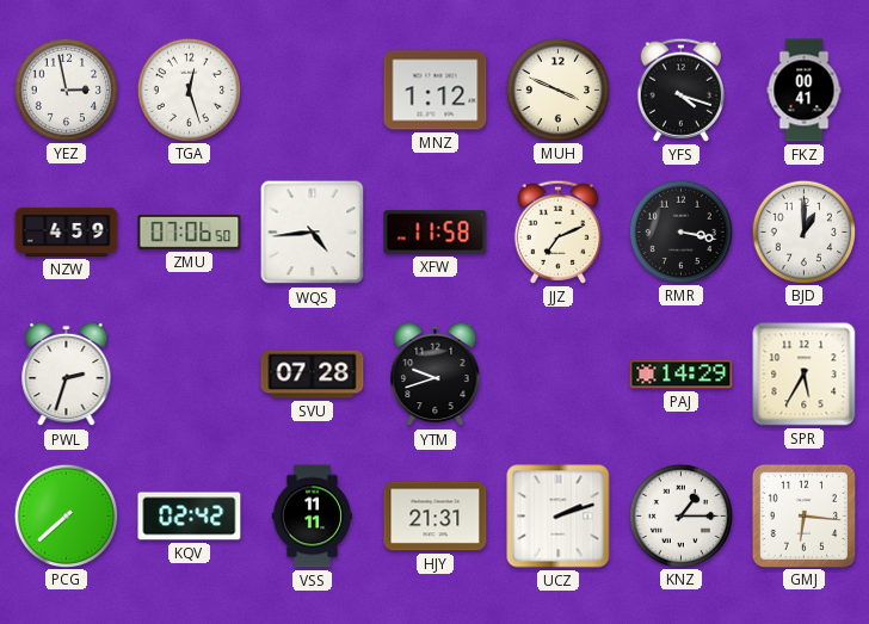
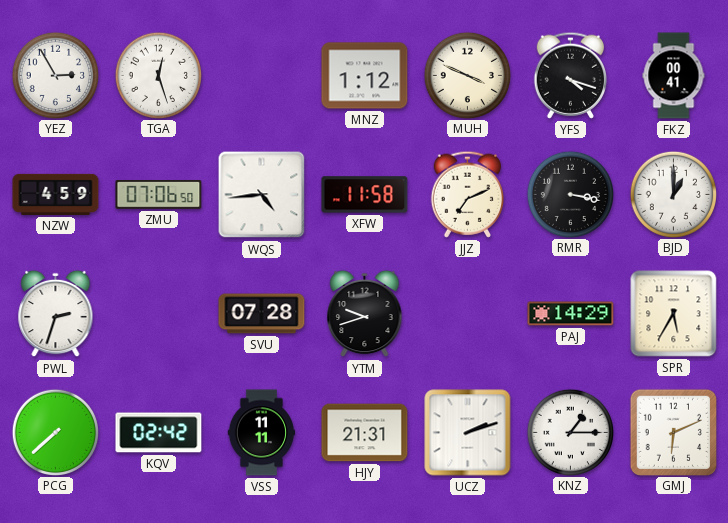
YEZ: 2:58 -> 2:55 (55, 75)
GMJ: 6:16 -> 6:11 (673, 432)
